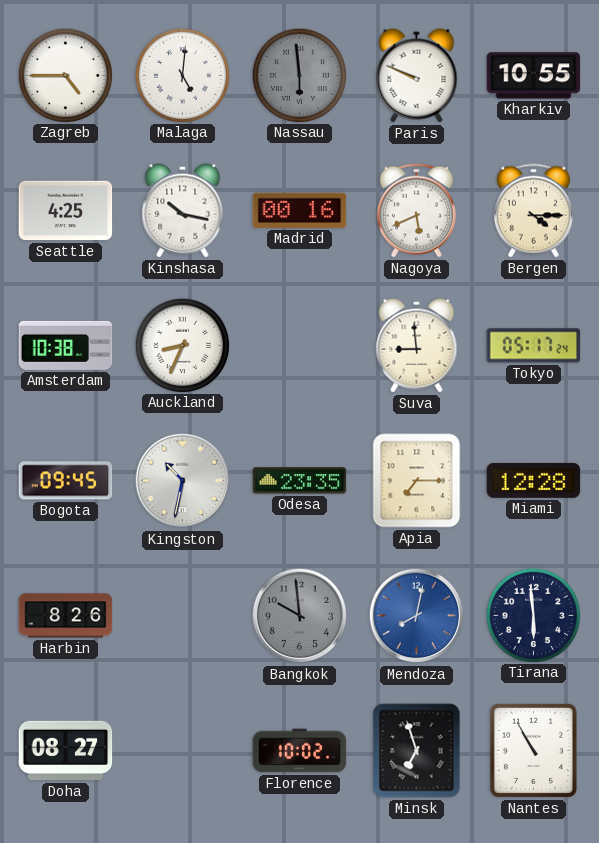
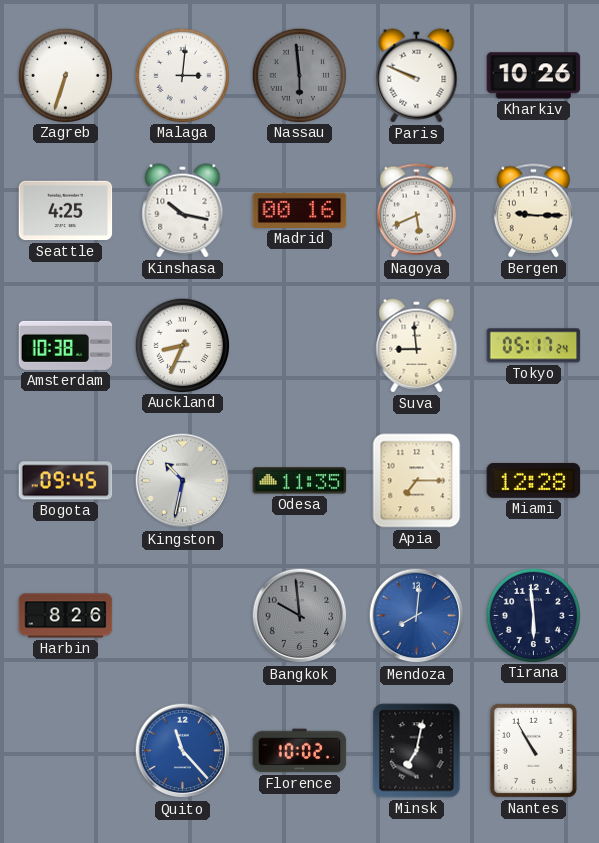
Zagreb: 4:45 -> 6:33 (65, 75)
Malaga: 5:01 -> 3:01 (182, 75)
Kharkiv: 10:55 -> 10:26 (534, 76)
Bergen: 4:15 -> 9:15 (533, 211)
Odesa: 23:35 -> 11:35 (300, 481)
Mendoza: 8:02 -> 8:01 (417, 616)
Doha: 08:27 -> none (66, 751)
Quito: none -> 11:23 (183, 751)
Minsk: 6:57 -> 7:02 (417, 751)
